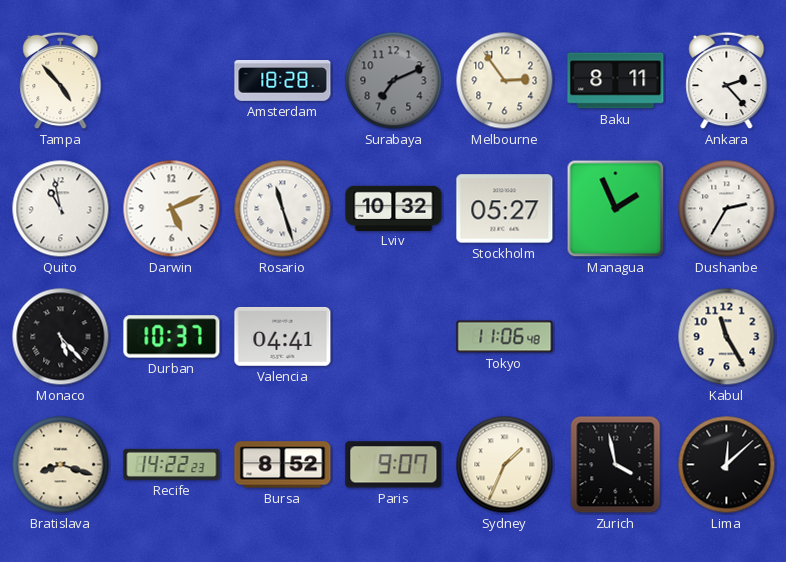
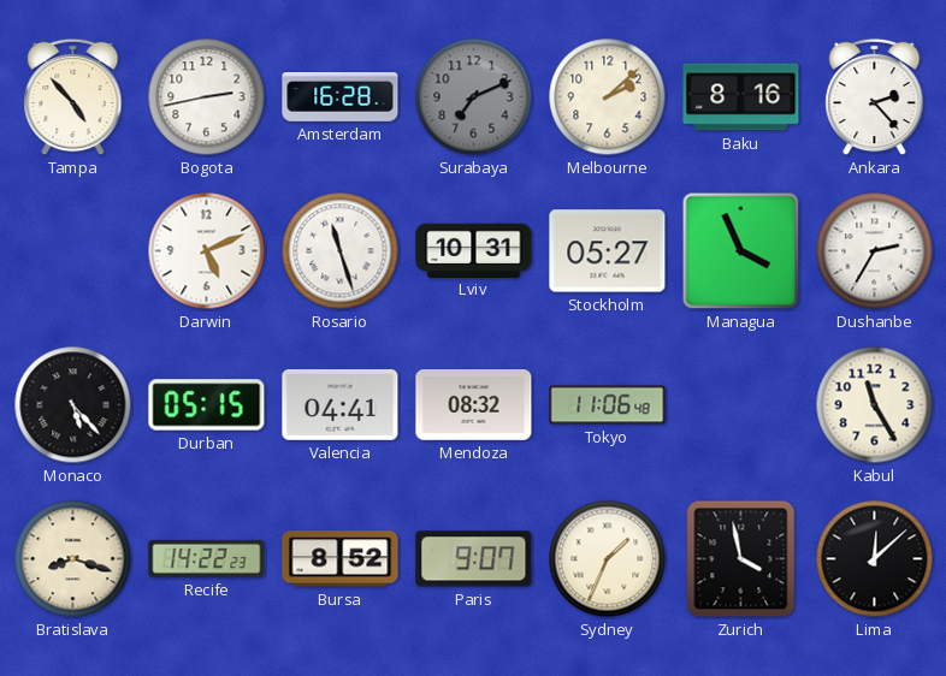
Bogota: none -> 2:43 (207, 97)
Amsterdam: 18:28 -> 16:28 (341, 97)
Melbourne: 2:54 -> 2:08 (608, 97)
Baku: 8:11 -> 8:16 (741, 97)
Quito: 10:58 -> none (61, 209)
Lviv: 10:32 -> 10:31 (474, 250)
Managua: 1:56 -> 3:56 (741, 251)
Durban: 10:37 -> 05:15 (207, 405)
Mendoza: none -> 08:32 (474, 405)
